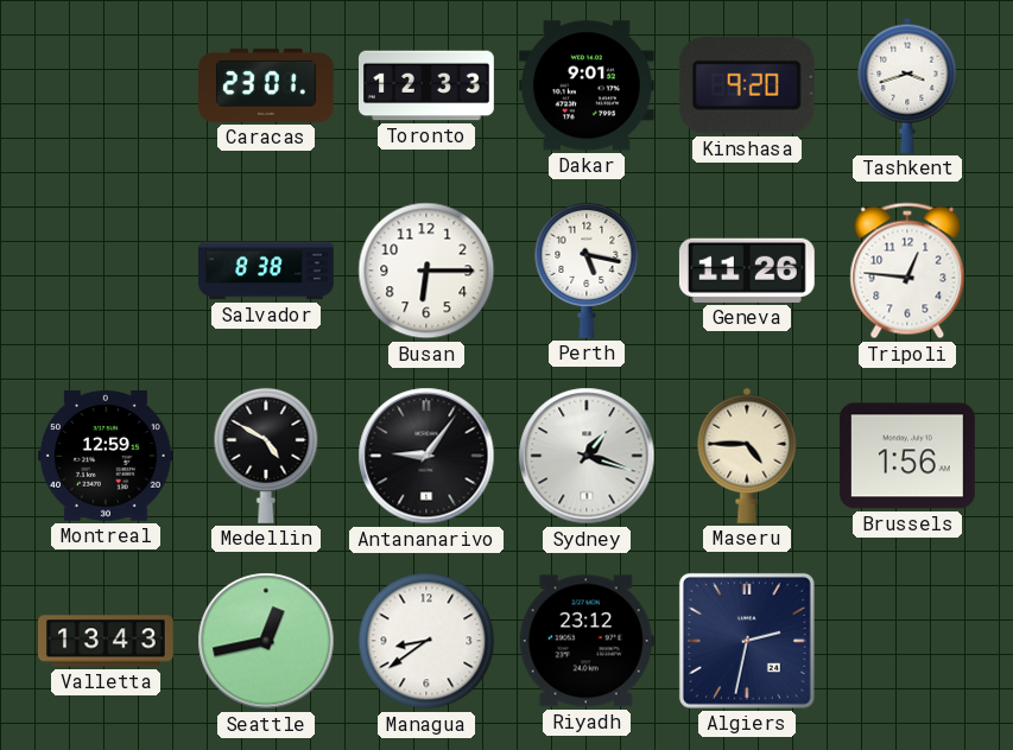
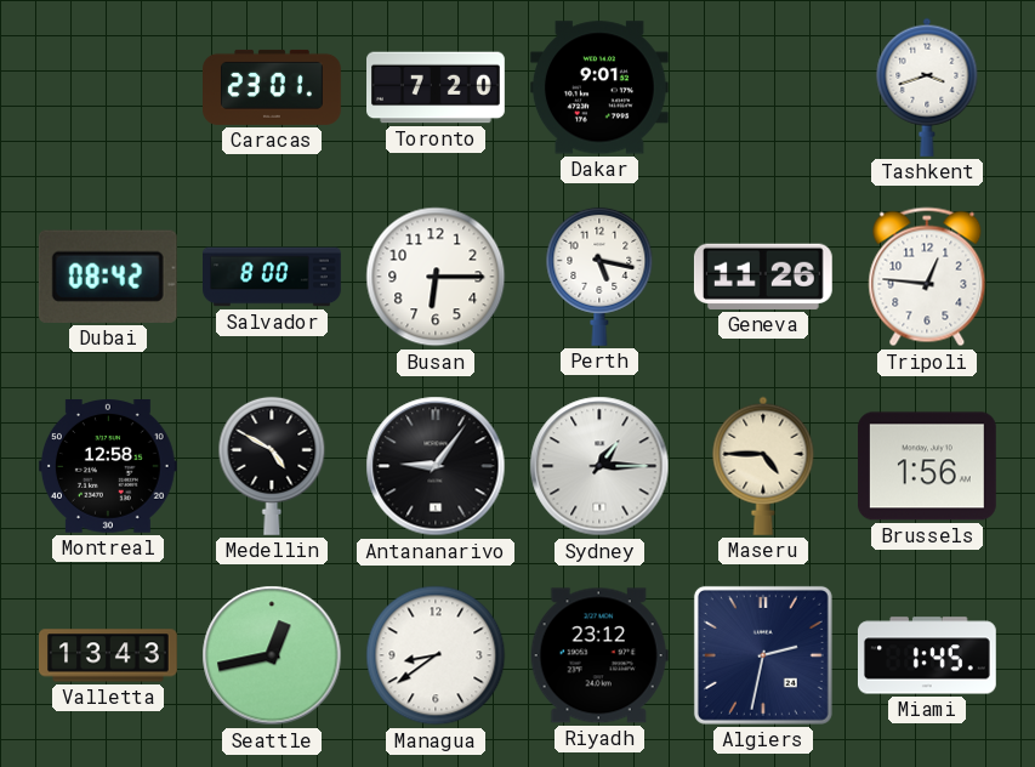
Toronto: 12:33 -> 7:20 (437, 87)
Kinshasa: 9:20 -> none (747, 87)
Dubai: none -> 08:42 (108, 277)
Salvador: 8:38 -> 8:00 (272, 277)
Montreal: 12:59 -> 12:58 (108, 467)
Sydney: 1:18 -> 1:15 (599, 466)
Miami: none -> 1:45 (927, 655)
